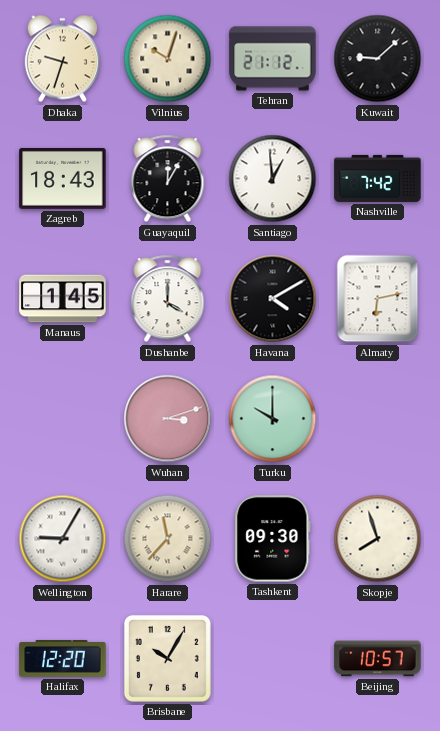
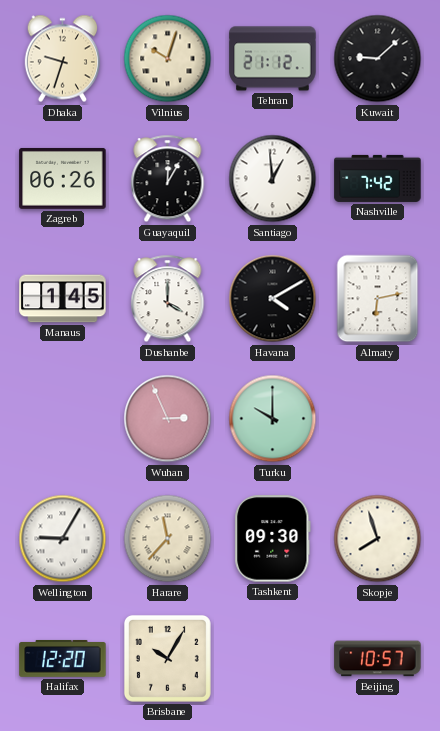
Zagreb: 18:43 -> 06:26 (63, 178)
Wuhan: 3:12 -> 2:56 (168, 419)
